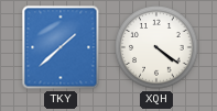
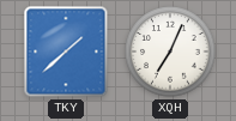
XQH: 4:21 -> 7:04 (170, 52)
